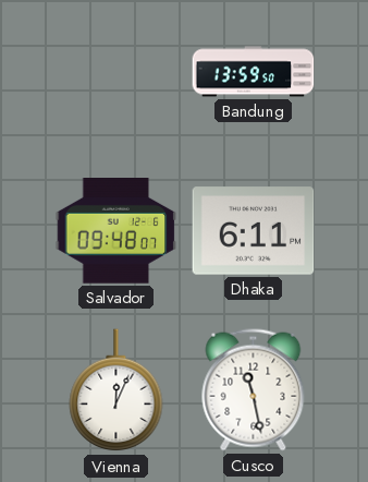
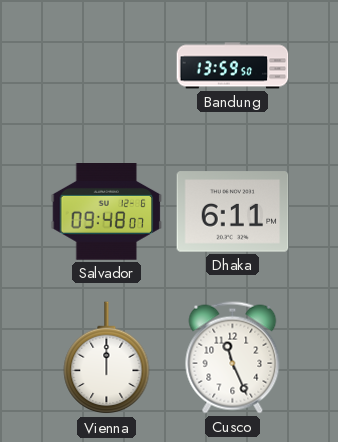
Vienna: 12:04 -> 12:00 (107, 358)
Cusco: 11:28 -> 11:26 (233, 358)
